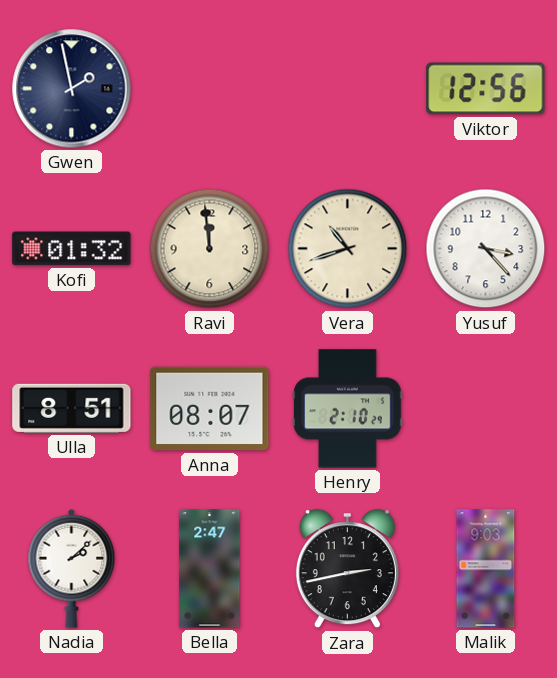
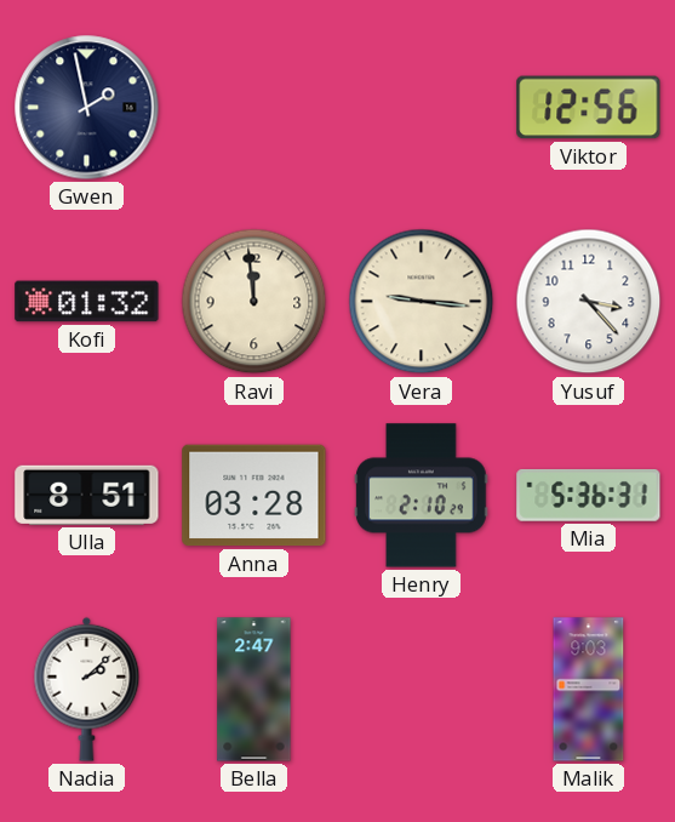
Vera: 10:42 -> 9:16 (422, 302)
Anna: 08:07 -> 03:28 (254, 496)
Mia: none -> 5:36 (589, 495)
Zara: 2:43 -> none (347, 569)
